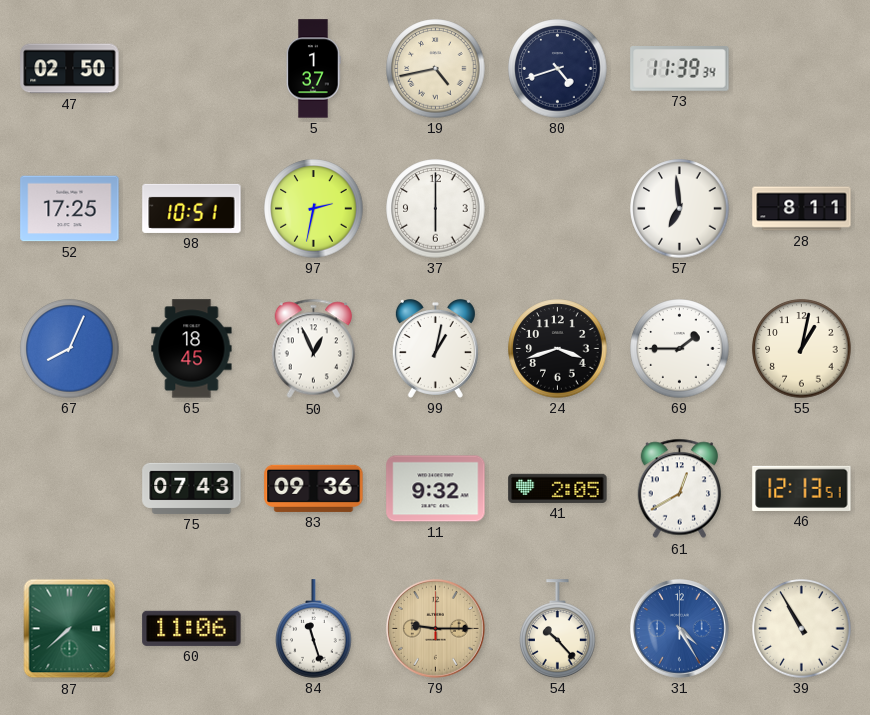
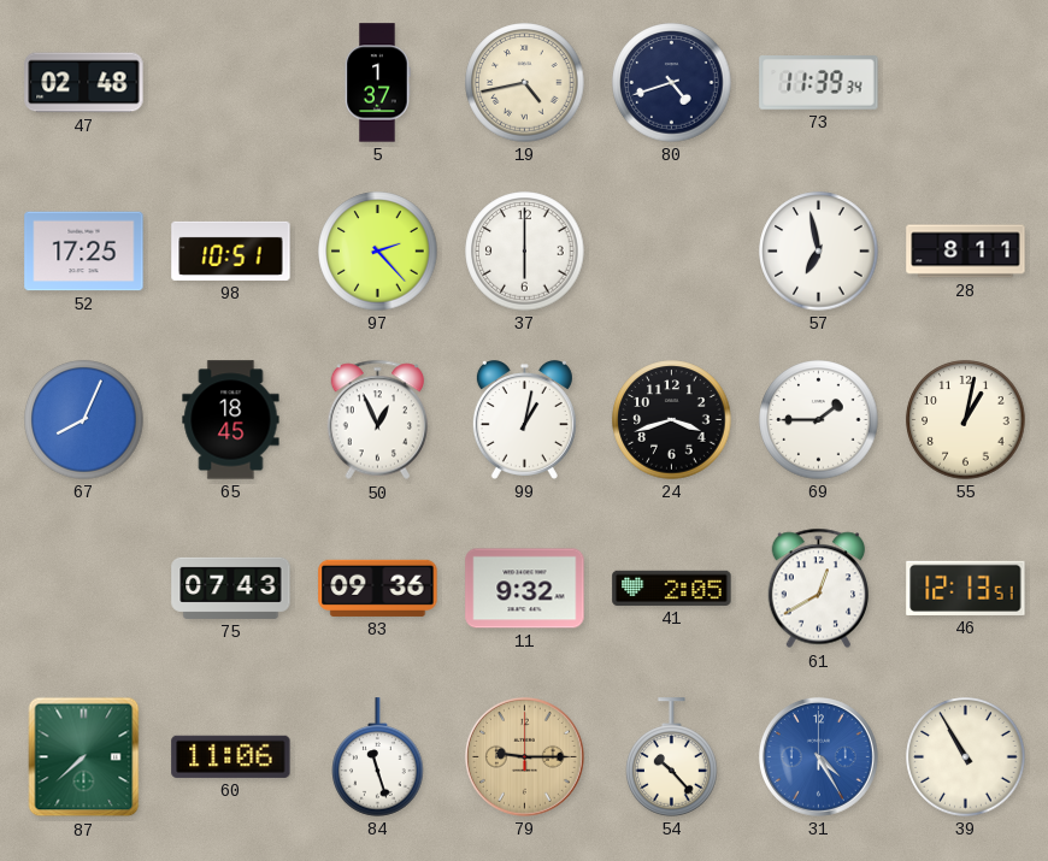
47: 02:50 -> 02:48 (84, 83)
97: 2:32 -> 2:23 (378, 252)
57: 6:59 -> 6:58 (819, 252)
